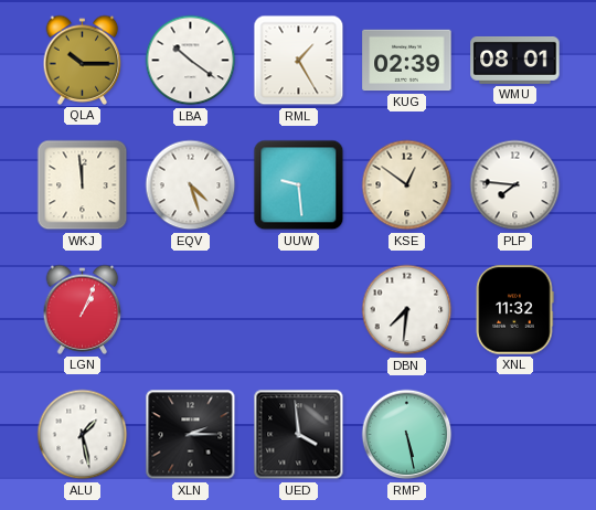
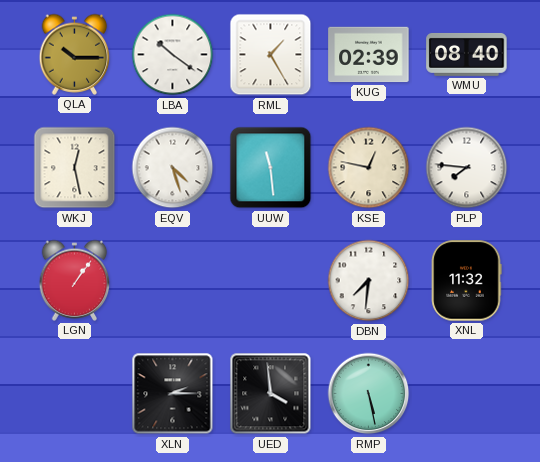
WMU: 08:01 -> 08:40 (467, 54)
WKJ: 11:59 -> 12:28 (75, 168)
UUW: 9:29 -> 11:29 (271, 168)
KSE: 12:51 -> 12:47 (369, 168)
LGN: 1:04 -> 1:06 (75, 280)
ALU: 1:28 -> none (83, 435)
